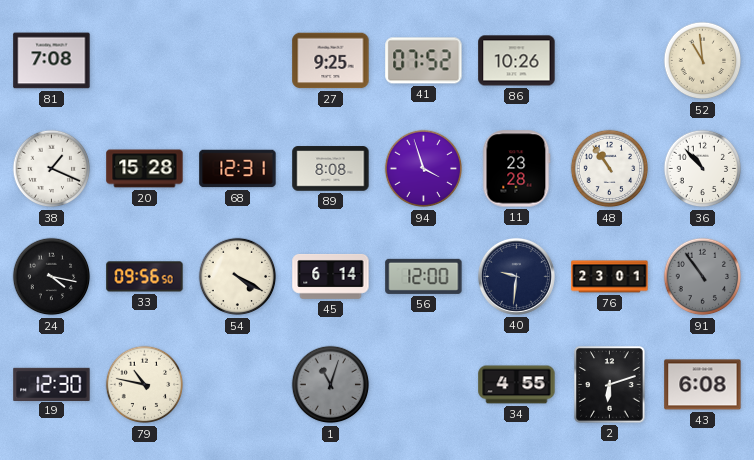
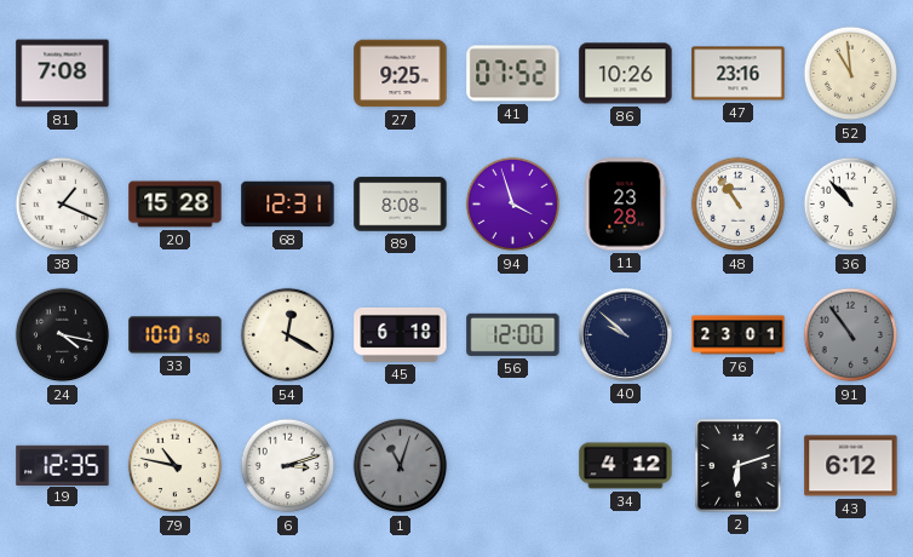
47: none -> 23:16 (739, 74)
33: 09:56 -> 10:01 (176, 335)
54: 4:20 -> 12:20 (288, 335)
45: 6:14 -> 6:18 (401, 334)
40: 9:31 -> 9:52 (625, 334)
19: 12:30 -> 12:35 (63, 465)
6: none -> 3:12 (288, 466)
34: 4:55 -> 4:12 (626, 466)
43: 6:08 -> 6:12 (851, 466)
